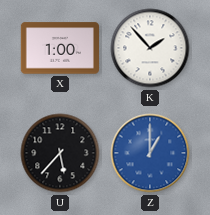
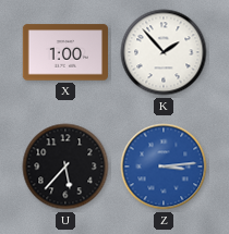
Z: 1:00 -> 3:14 (164, 167)
